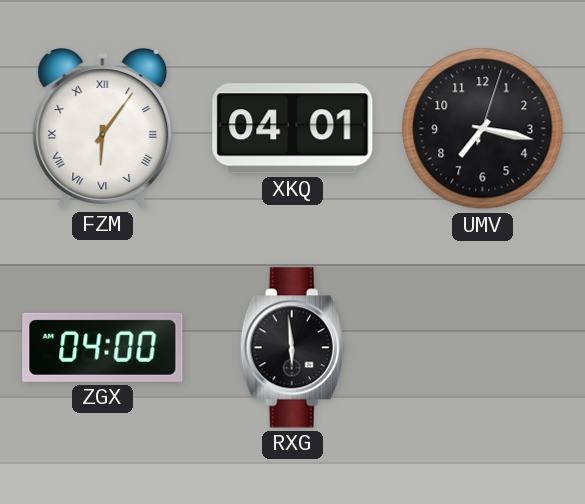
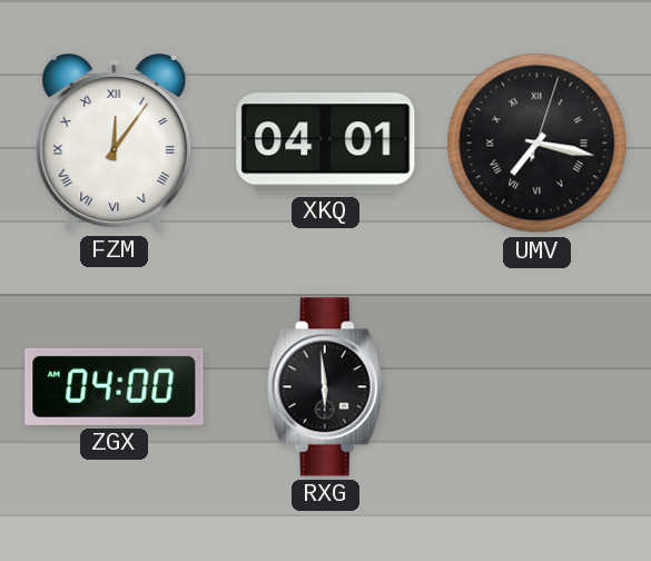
FZM: 6:06 -> 12:06 (115, 144)
UMV numerals: Arabic -> Roman (537, 144)
